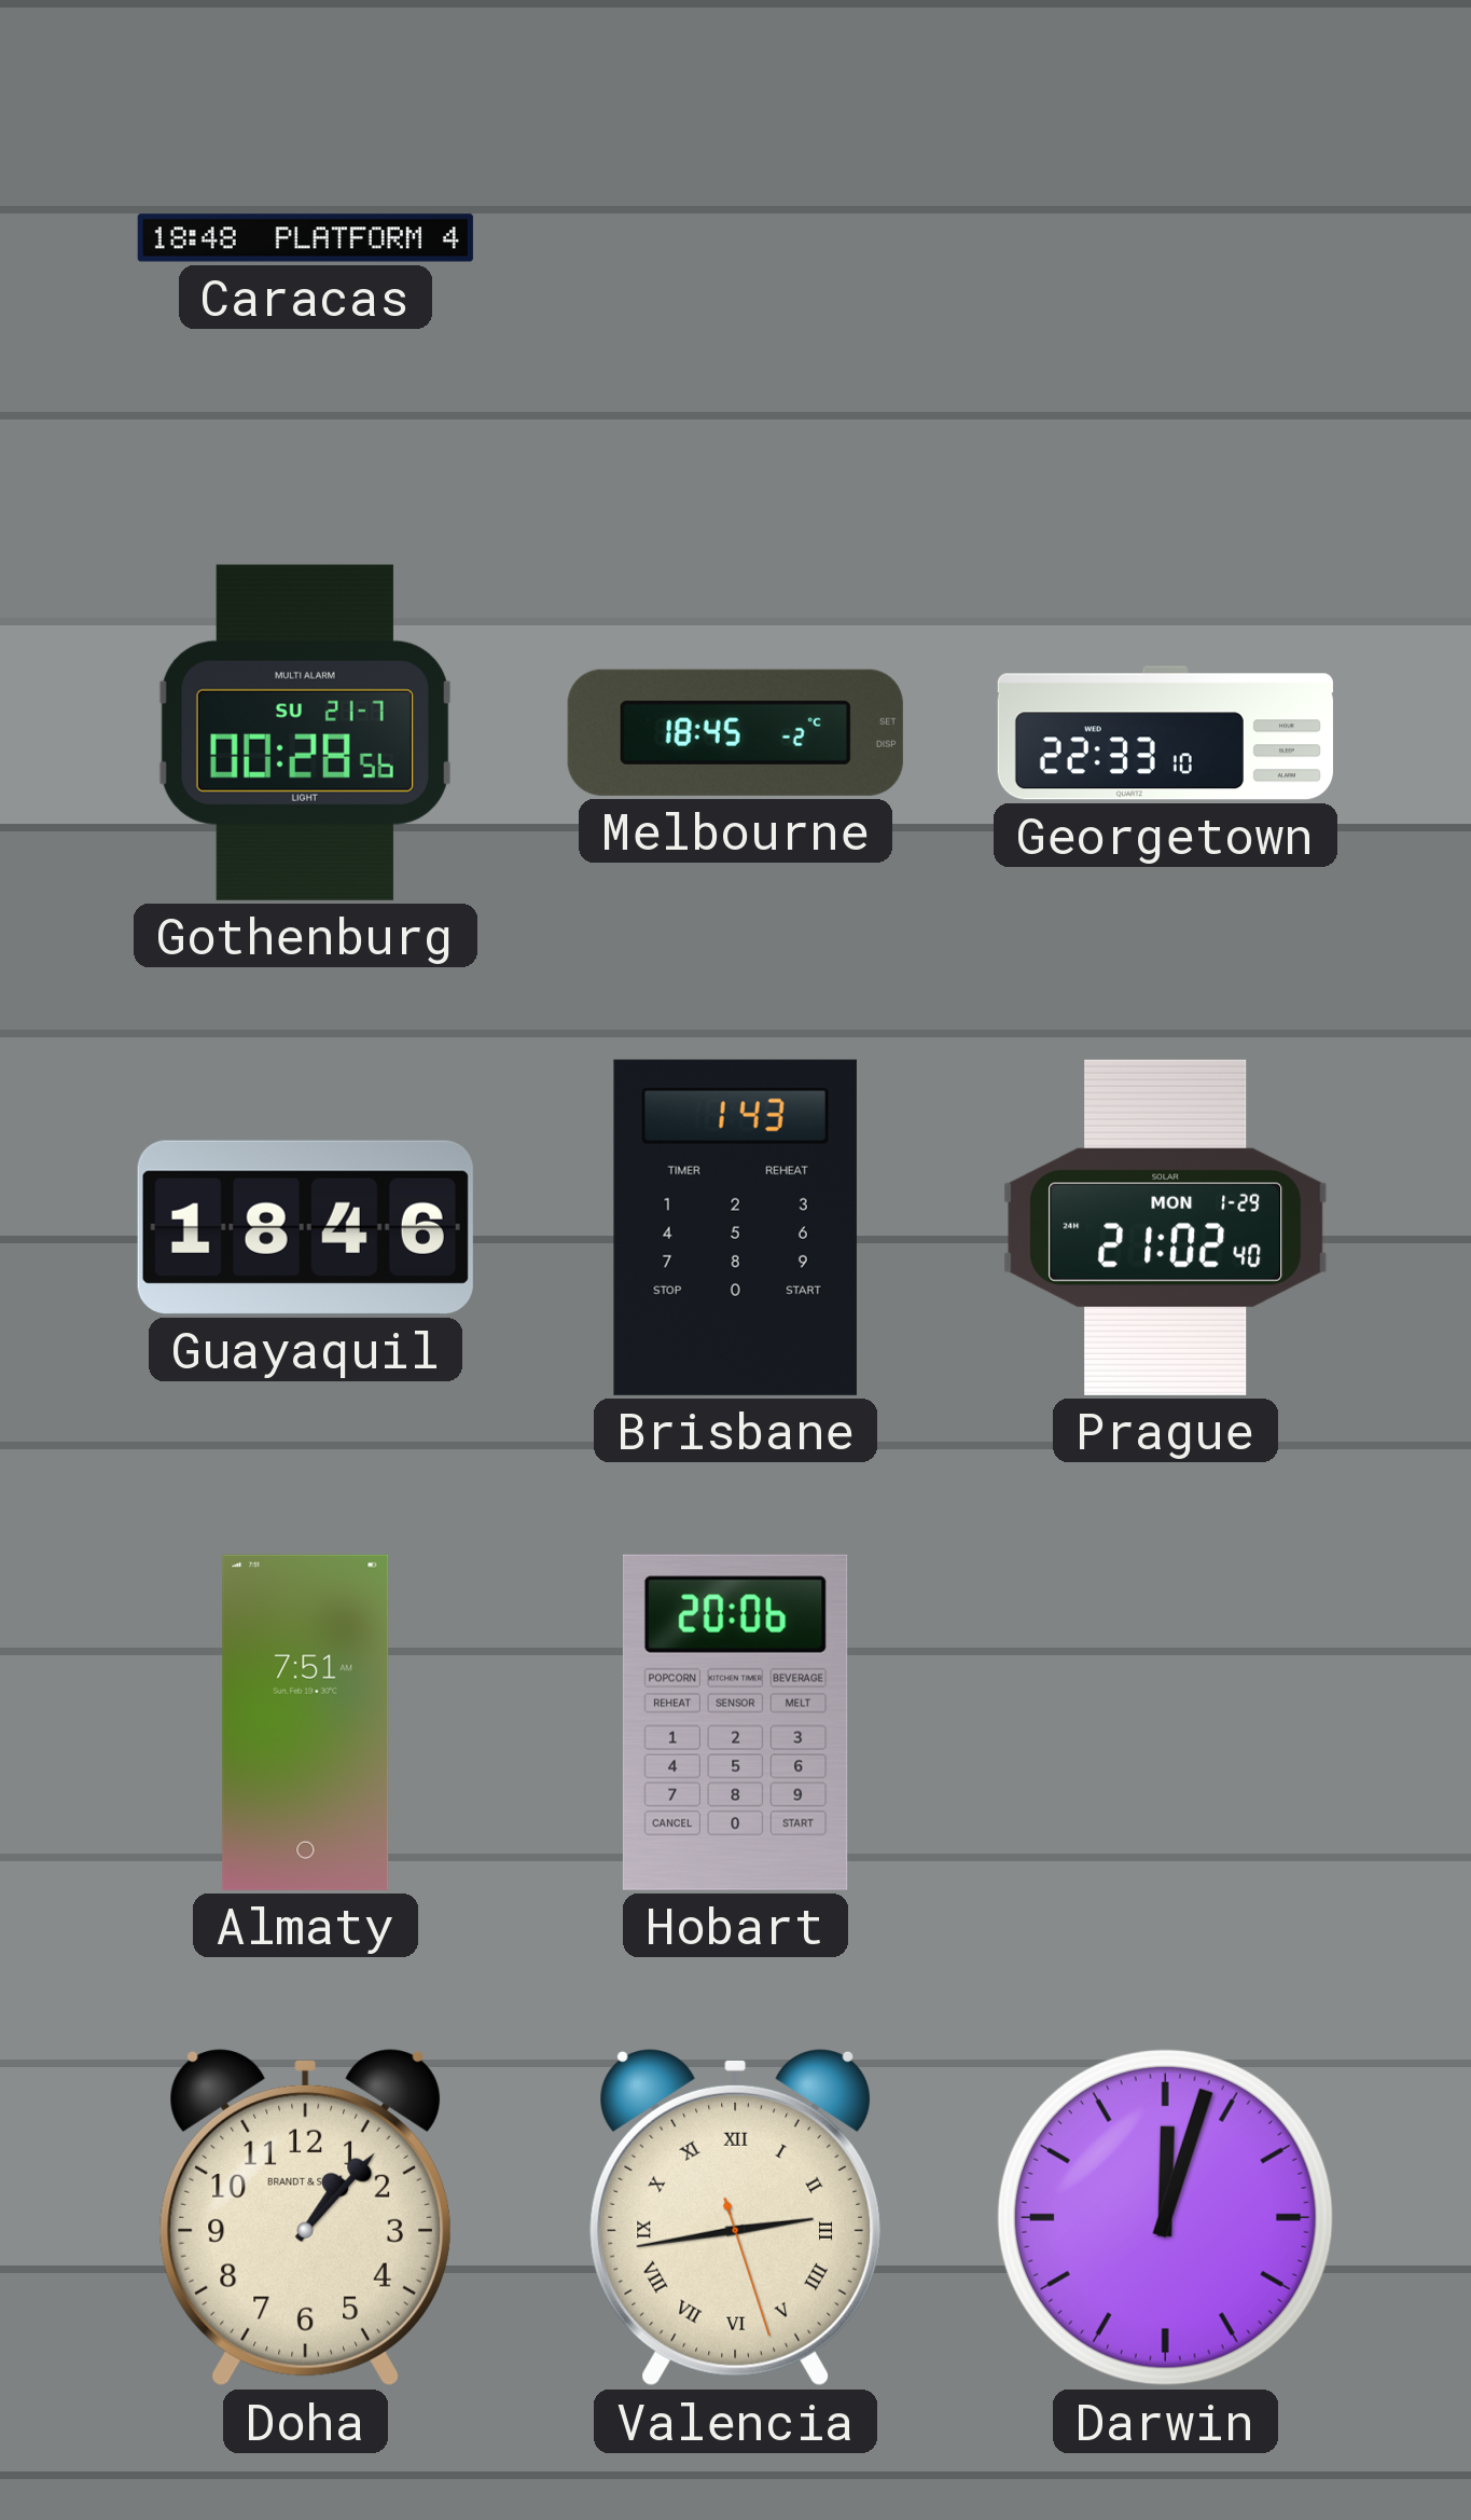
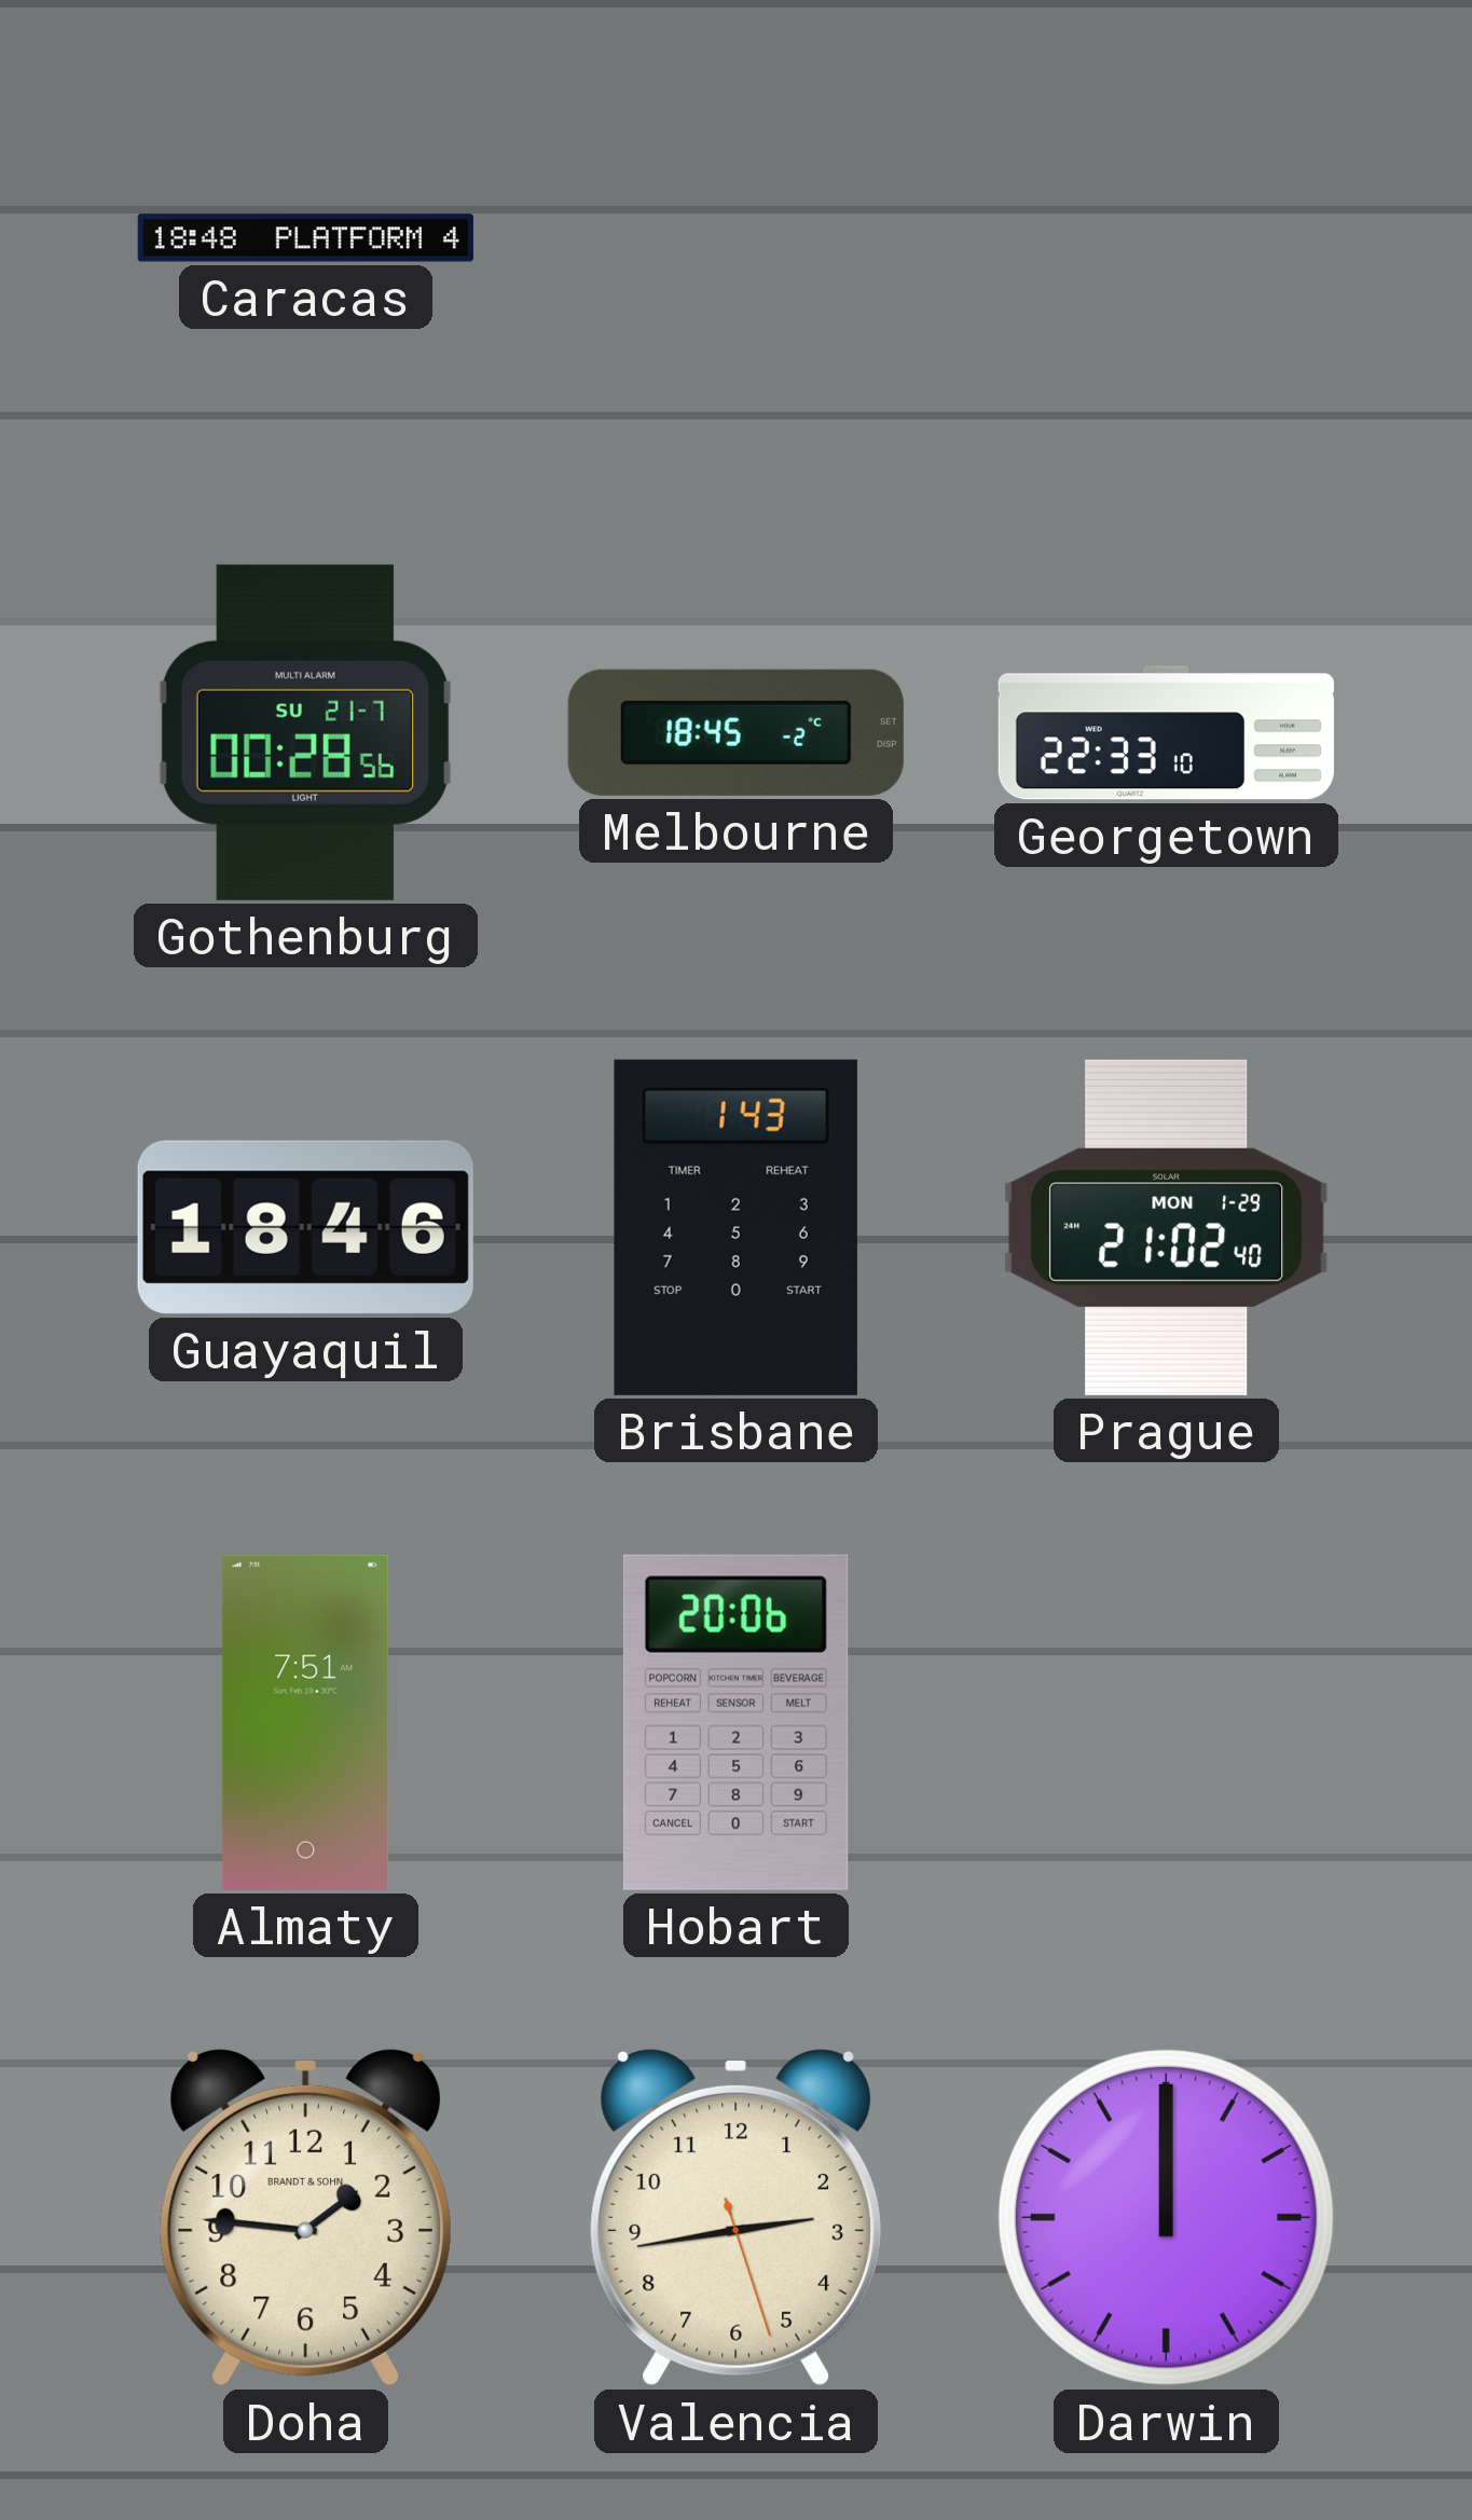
Doha: 1:07 -> 1:46 (305, 2217)
Valencia numerals: Roman -> Arabic (735, 2217)
Darwin: 12:03 -> 12:00 (1166, 2217)
